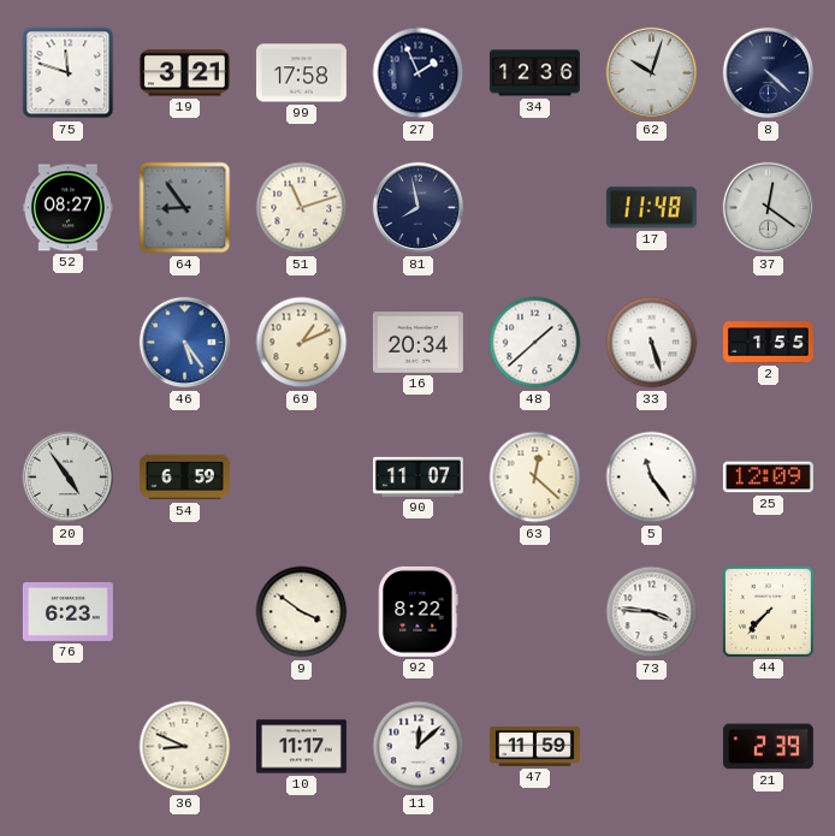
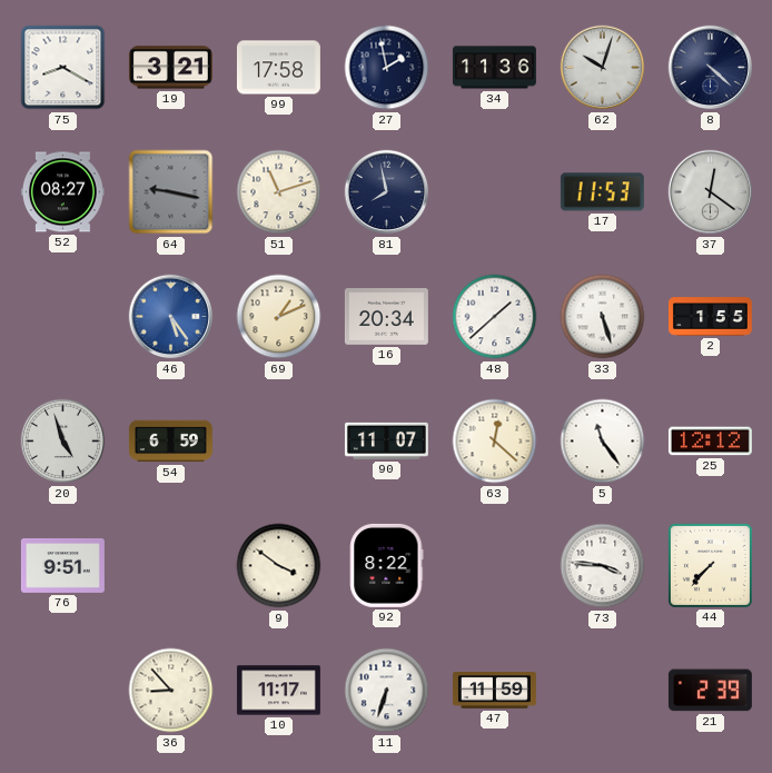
75: 11:48 -> 8:20 (63, 68)
27: 1:56 -> 1:58 (387, 68)
34: 12:36 -> 11:36 (494, 68)
64: 8:54 -> 9:17 (171, 192)
17: 11:48 -> 11:53 (602, 192)
20: 4:54 -> 4:57 (63, 442)
25: 12:09 -> 12:12 (710, 442)
76: 6:23 -> 9:51 (62, 565)
36: 8:49 -> 8:53 (171, 691)
11: 12:08 -> 6:33 (387, 691)
